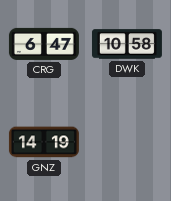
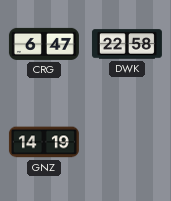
DWK: 10:58 -> 22:58 (127, 44)
